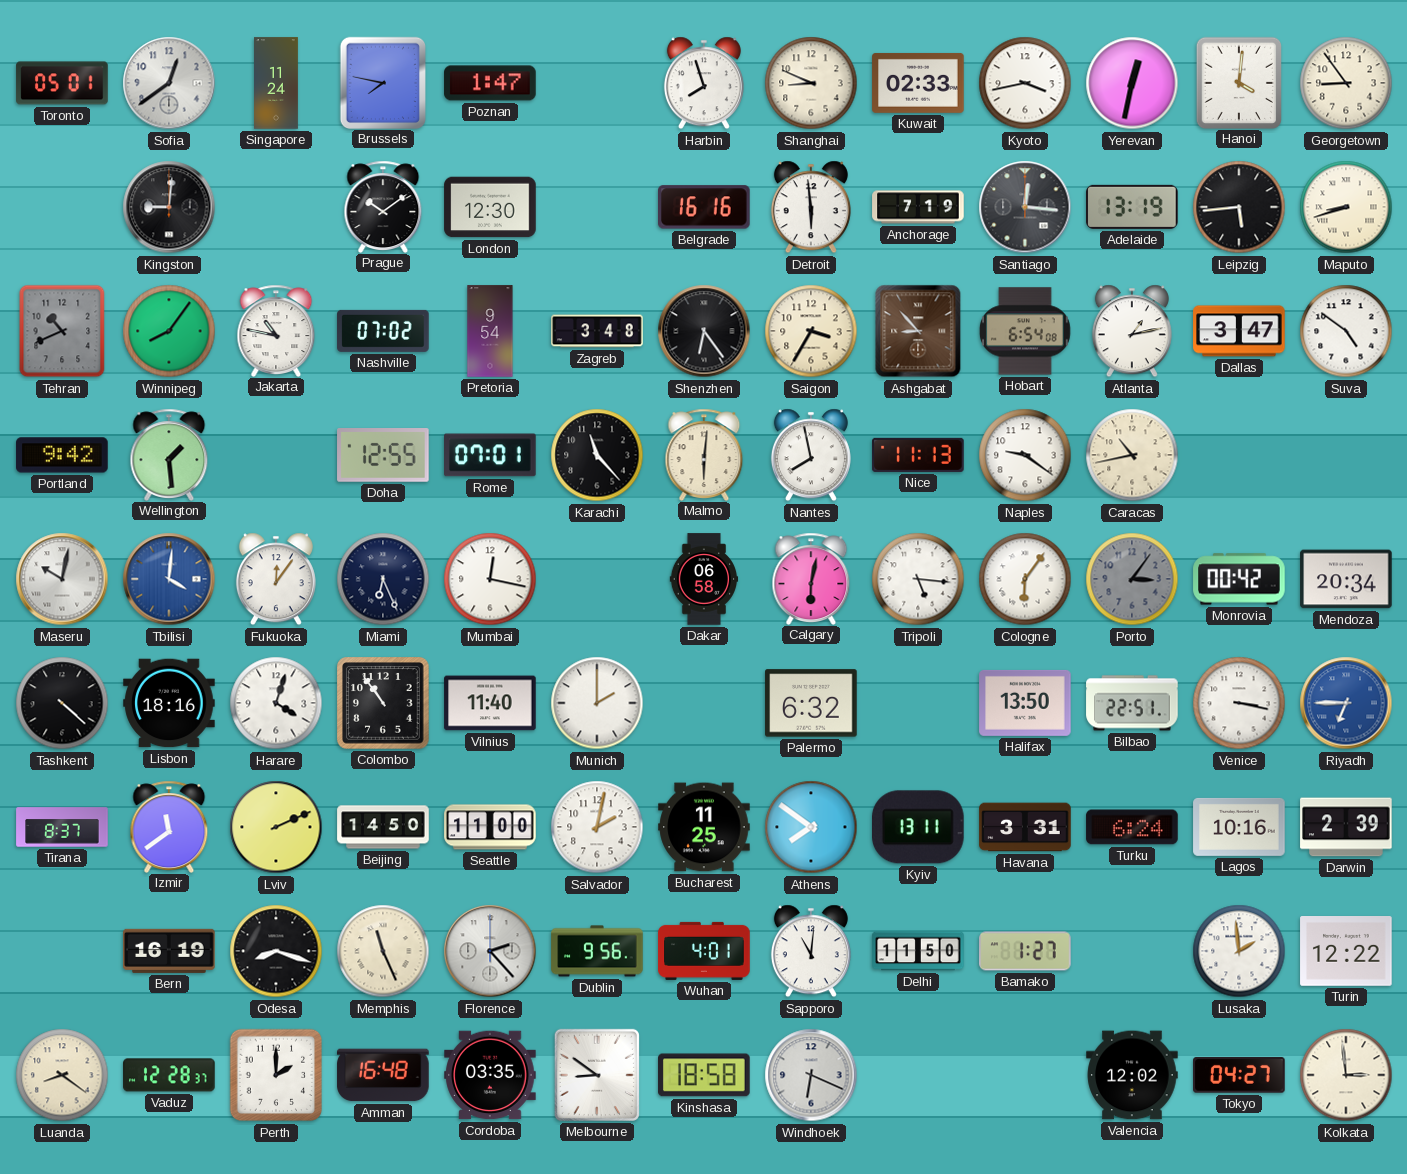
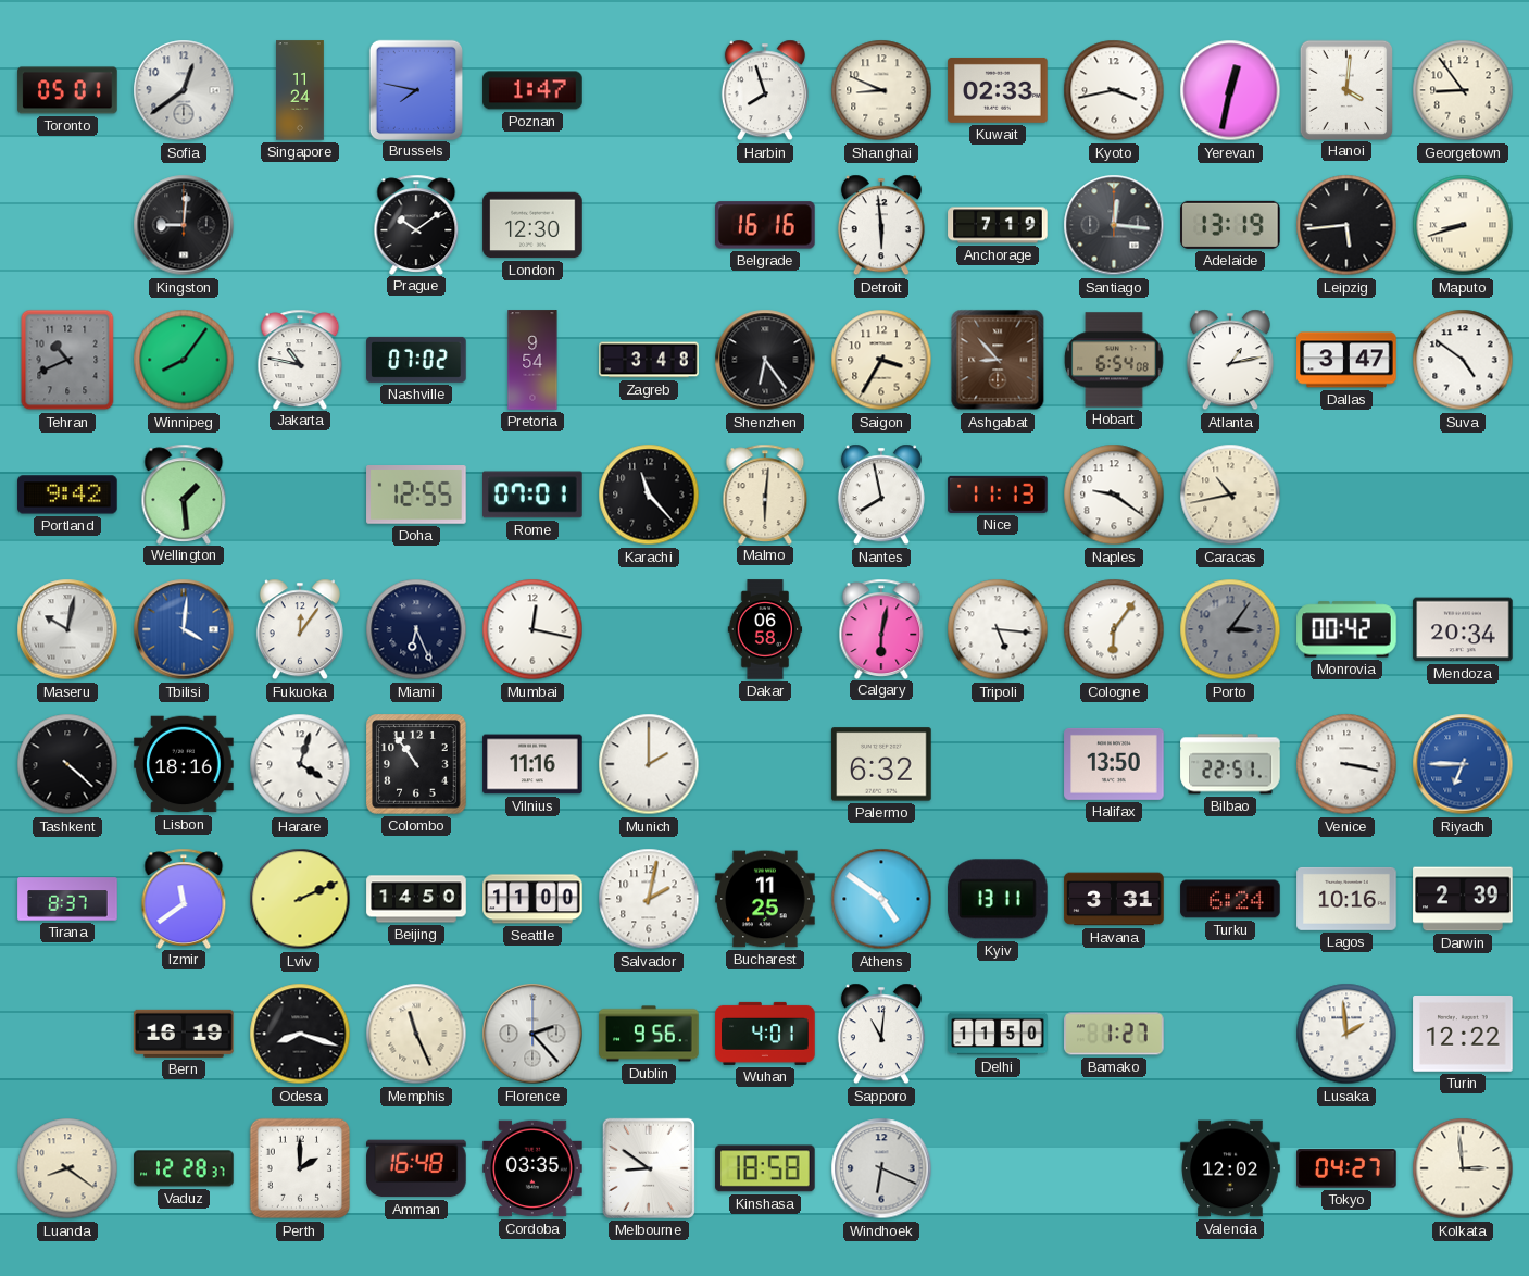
Vilnius: 11:40 -> 11:16 (532, 764)
Athens: 7:51 -> 4:51 (881, 899)
